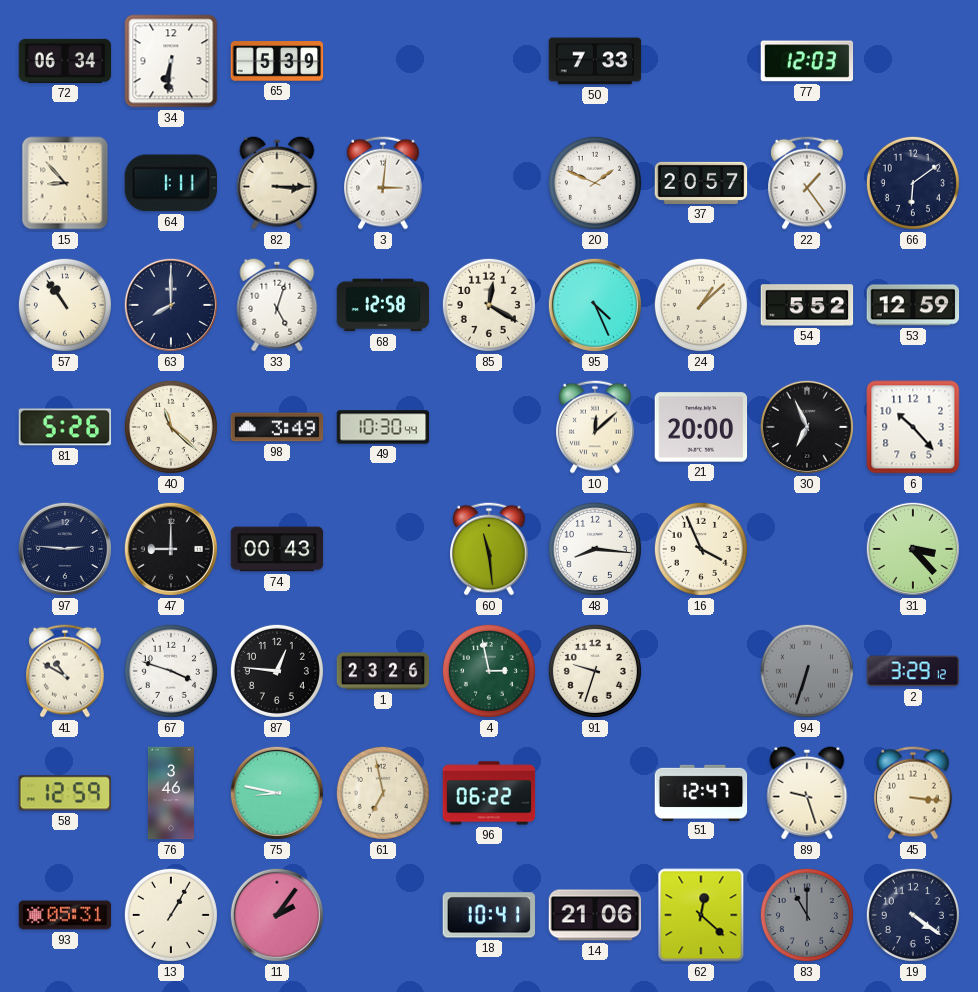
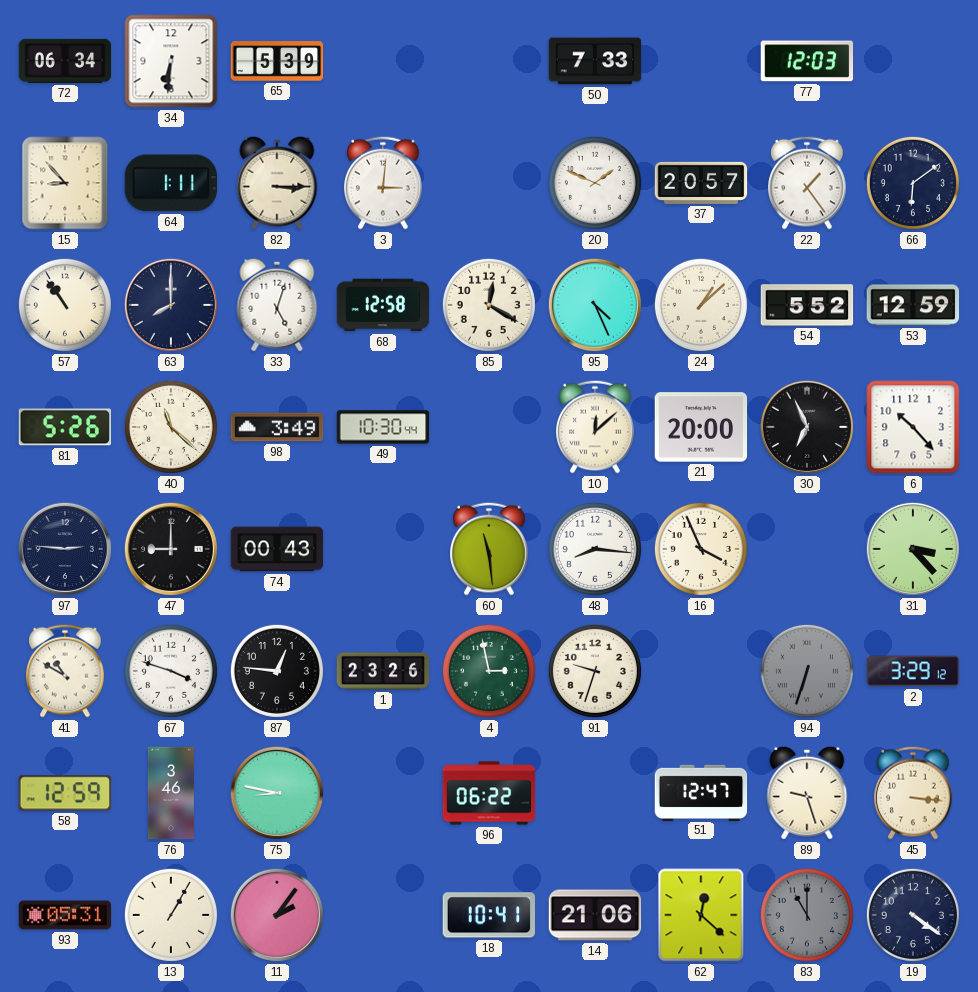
61: 6:58 -> none (383, 793)
